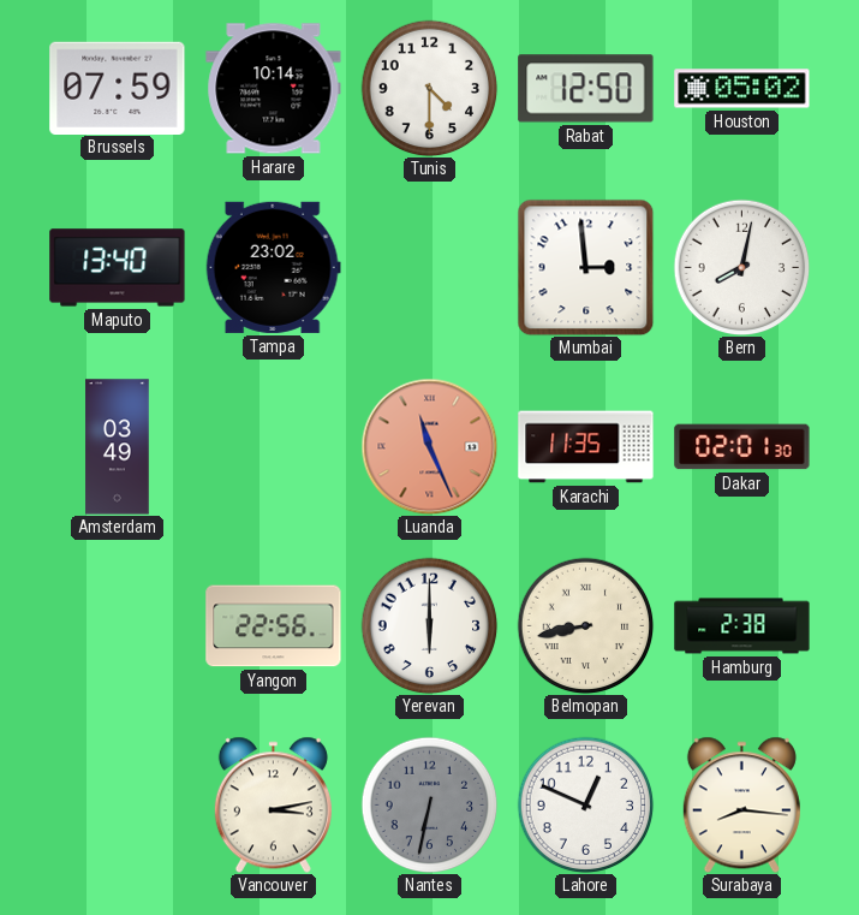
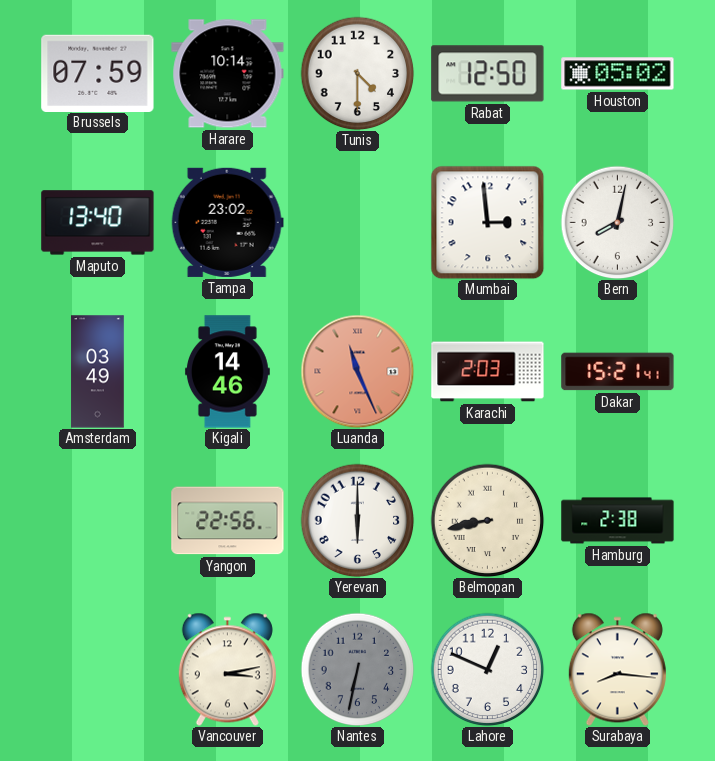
Kigali: none -> 14:46 (227, 372)
Karachi: 11:35 -> 2:03 (488, 372)
Dakar: 02:01 -> 15:21 (618, 372)
